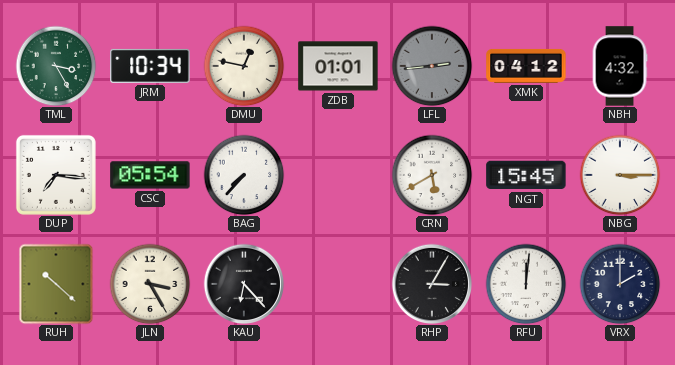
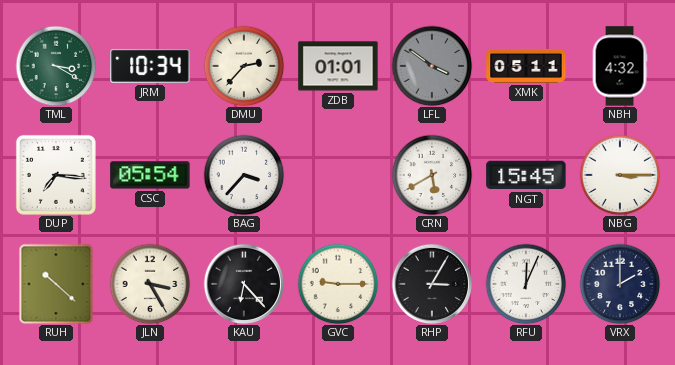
TML: 3:25 -> 3:20 (56, 66)
DMU: 12:47 -> 2:37 (244, 66)
LFL: 2:44 -> 3:51 (432, 66)
XMK: 04:12 -> 05:11 (526, 66)
BAG: 7:37 -> 3:37 (244, 175)
GVC: none -> 9:15 (338, 284)
RFU: 12:01 -> 12:04 (526, 284)
